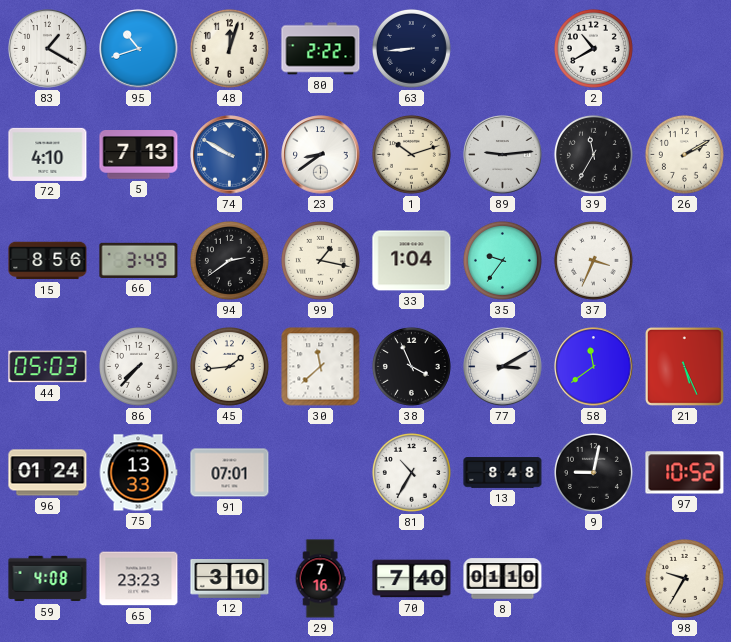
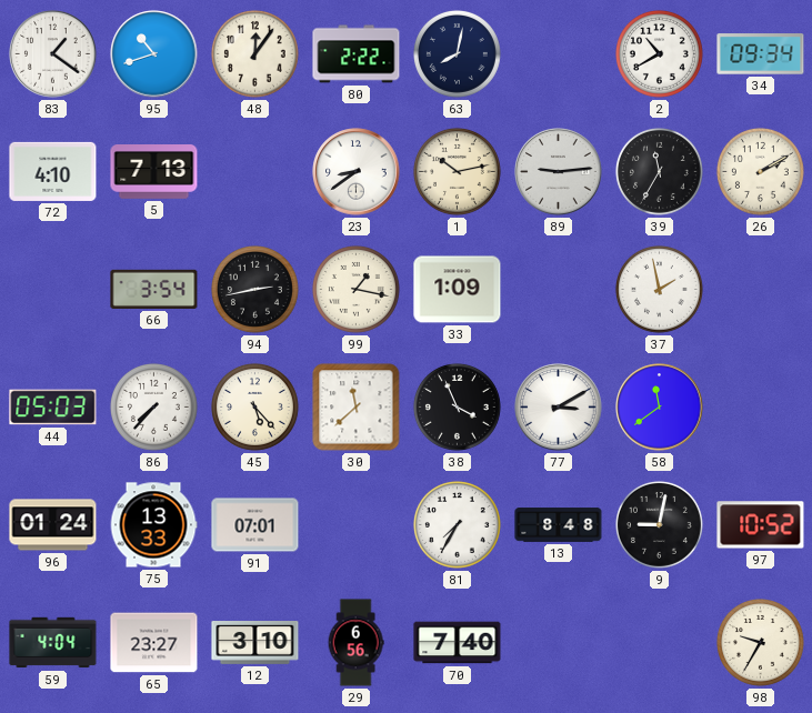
83: 1:20 -> 1:21 (53, 54)
48: 12:03 -> 12:06 (254, 53)
63: 8:44 -> 8:02 (457, 53)
34: none -> 09:34 (761, 54)
74: 9:50 -> none (230, 155)
1: 10:12 -> 10:13 (457, 171)
15: 8:56 -> none (48, 261)
66: 3:49 -> 3:54 (154, 289)
94: 2:39 -> 2:43 (254, 289)
33: 1:04 -> 1:09 (458, 290)
35: 9:36 -> none (502, 260)
37: 3:34 -> 1:58 (659, 289)
45: 1:44 -> 5:23 (254, 406)
21: 5:26 -> none (684, 366)
81: 10:35 -> 7:35 (457, 524)
59: 4:08 -> 4:04 (53, 643)
65: 23:23 -> 23:27 (154, 643)
29: 7:16 -> 6:56 (355, 643)
8: 01:10 -> none (503, 579)
